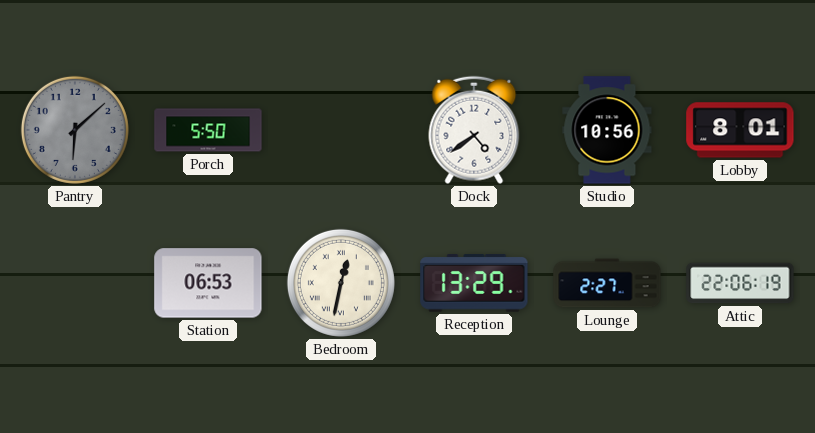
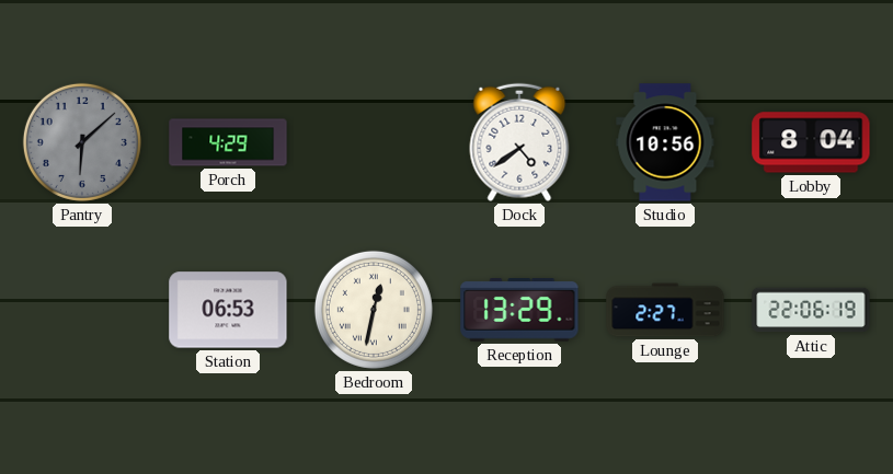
Porch: 5:50 -> 4:29 (228, 142)
Lobby: 8:01 -> 8:04 (811, 142)
